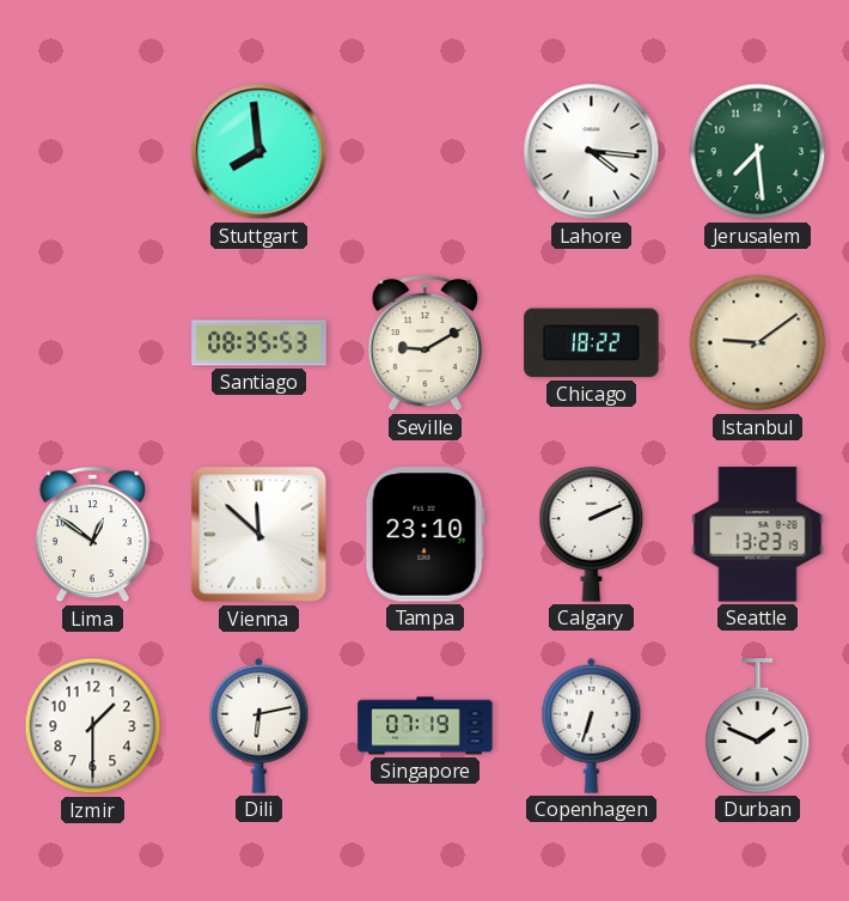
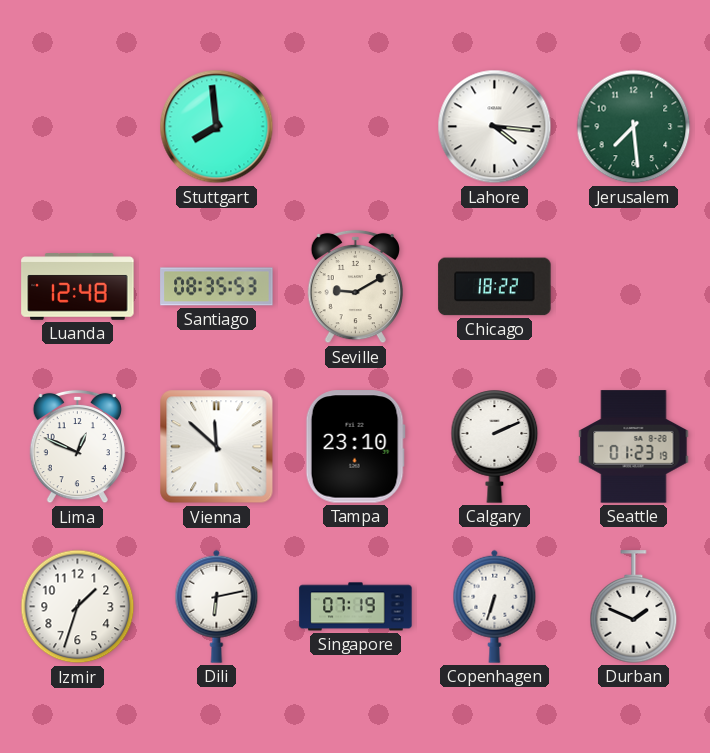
Luanda: none -> 12:48 (78, 287)
Istanbul: 9:09 -> none (758, 343)
Lima: 12:51 -> 12:49 (77, 447)
Seattle: 13:23 -> 01:23 (634, 447)
Izmir: 1:30 -> 1:33 (78, 607)
